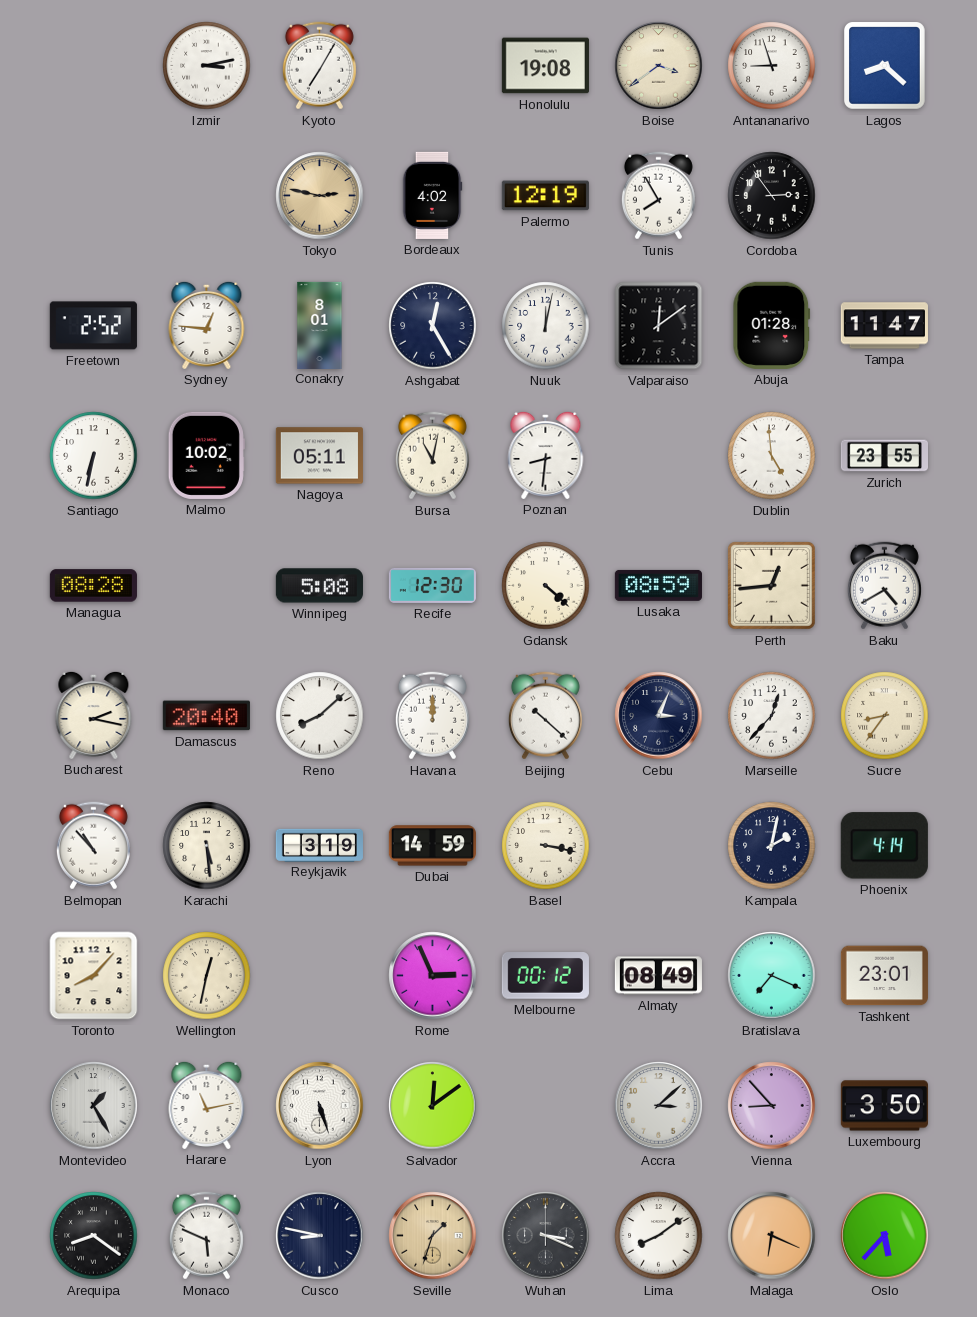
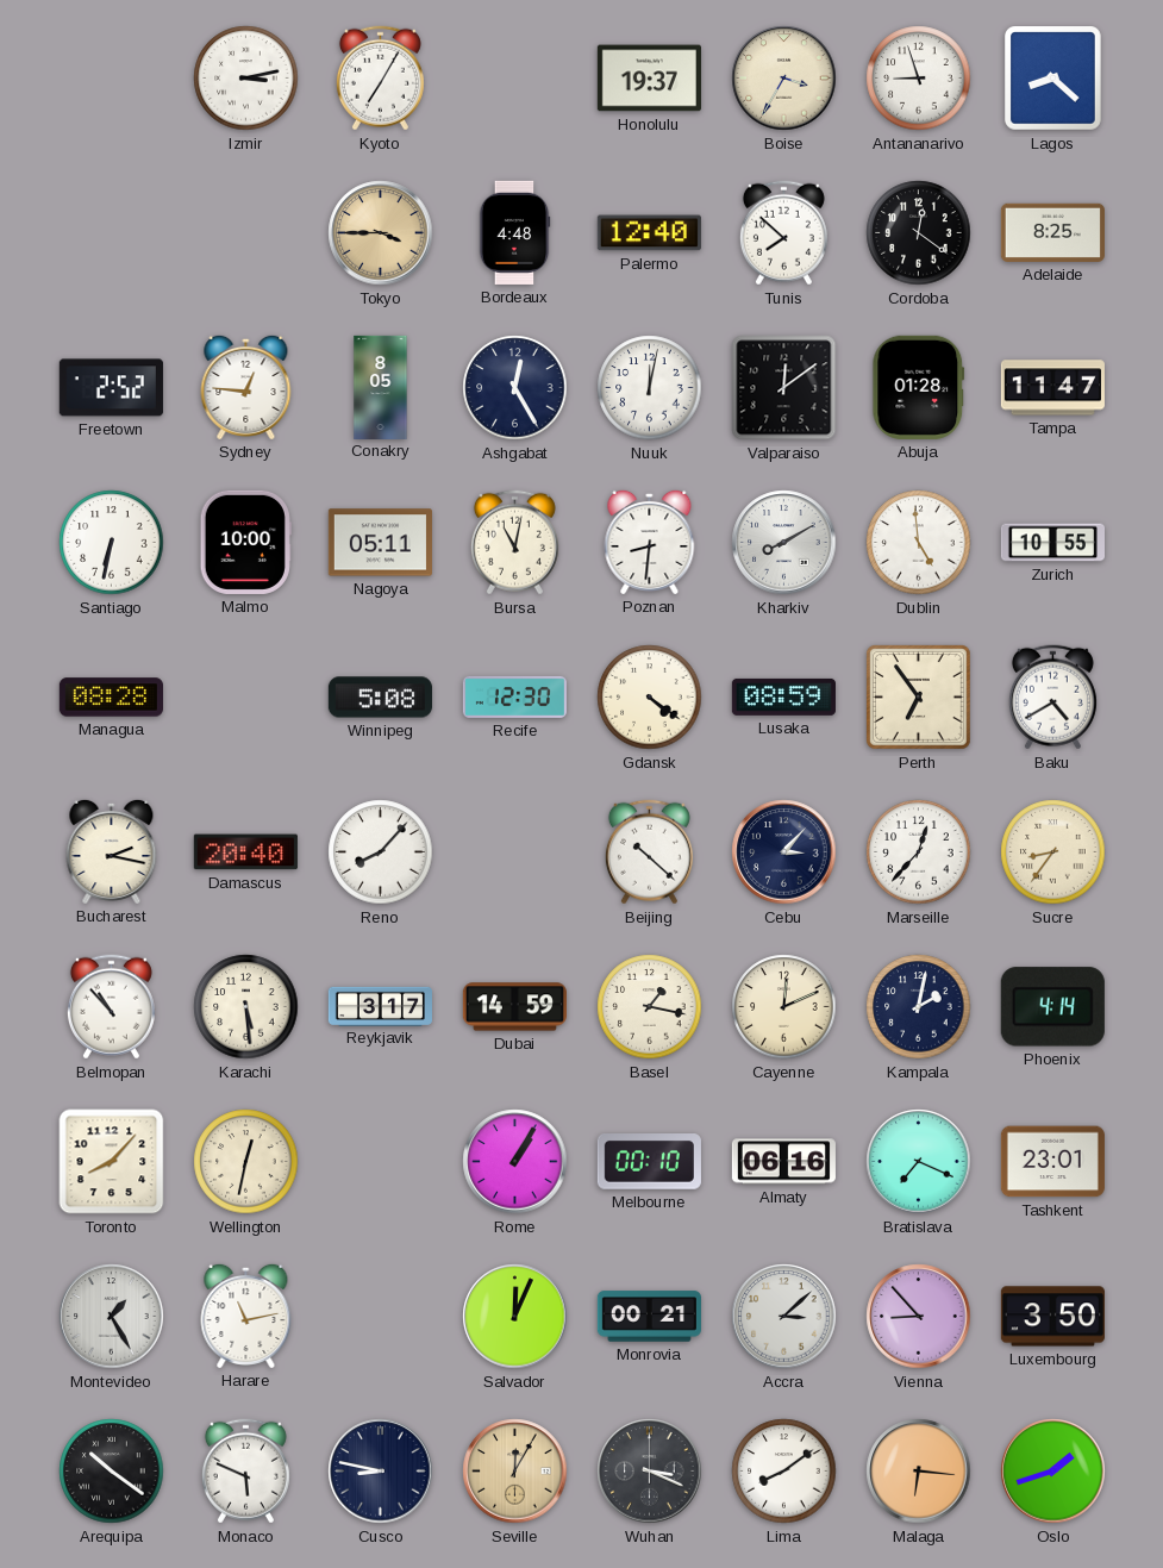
Honolulu: 19:08 -> 19:37 (649, 79)
Boise: 3:39 -> 3:35 (784, 79)
Tokyo: 2:47 -> 3:45 (381, 233)
Bordeaux: 4:02 -> 4:48 (514, 232)
Palermo: 12:19 -> 12:40 (649, 233)
Tunis: 7:55 -> 7:52 (783, 233)
Cordoba: 2:54 -> 12:21 (919, 233)
Adelaide: none -> 8:25 (1052, 232)
Conakry: 8:01 -> 8:05 (381, 387)
Malmo: 10:02 -> 10:00 (245, 542)
Kharkiv: none -> 8:10 (784, 543)
Zurich: 23:55 -> 10:55 (1052, 543)
Gdansk: 4:22 -> 4:21 (650, 698)
Perth: 12:44 -> 6:54 (918, 696)
Reno: 8:08 -> 8:07 (381, 852)
Havana: 12:00 -> none (432, 716)
Cebu: 3:04 -> 3:07 (784, 852)
Reykjavik: 3:19 -> 3:17 (380, 1006)
Basel: 3:17 -> 1:17 (650, 1007)
Cayenne: none -> 12:11 (784, 1007)
Rome: 2:56 -> 1:05 (515, 1162)
Melbourne: 00:12 -> 00:10 (649, 1162)
Almaty: 08:49 -> 06:16 (783, 1162)
Lyon: 5:27 -> none (320, 1106)
Salvador: 12:09 -> 12:04 (515, 1317)
Monrovia: none -> 00:21 (649, 1317)
Arequipa: 8:21 -> 10:21 (112, 1472)
Seville: 1:33 -> 12:05 (515, 1472)
Malaga: 6:19 -> 6:16 (919, 1472)
Oslo: 5:37 -> 1:42 (1053, 1472)
